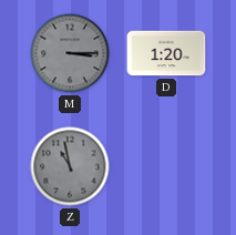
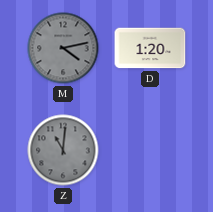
M: 3:15 -> 4:13 (63, 48)
Z: 10:58 -> 11:01 (63, 150)
